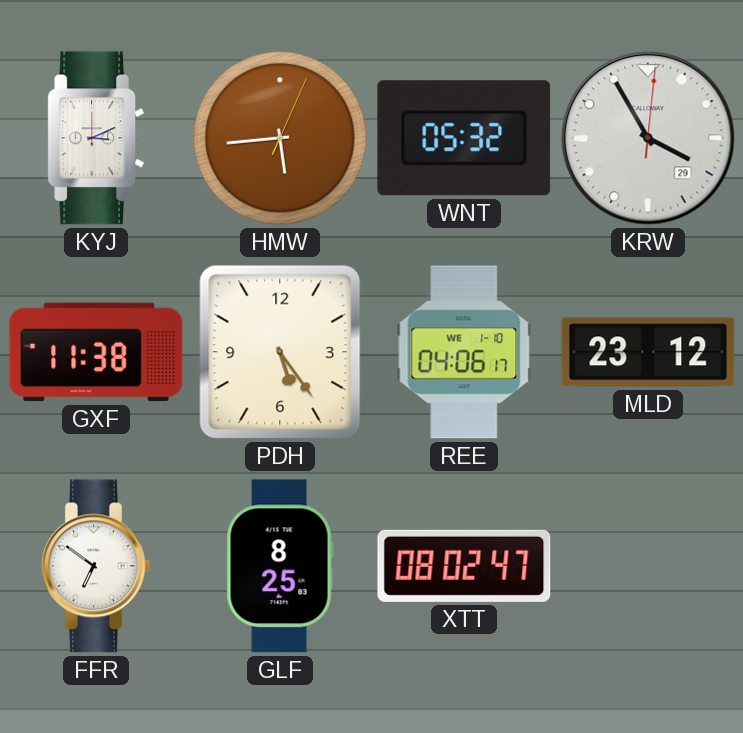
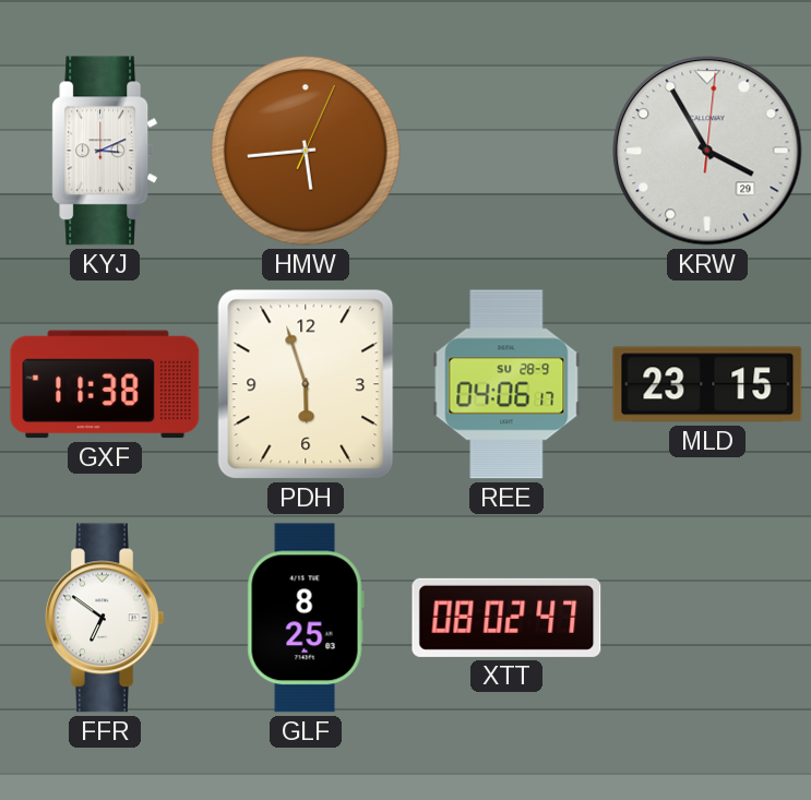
WNT: 05:32 -> none (464, 138)
PDH: 5:24 -> 5:57 (306, 384)
REE date: WE 1-10 -> SU 28-9 (506, 384)
MLD: 23:12 -> 23:15 (707, 384)
